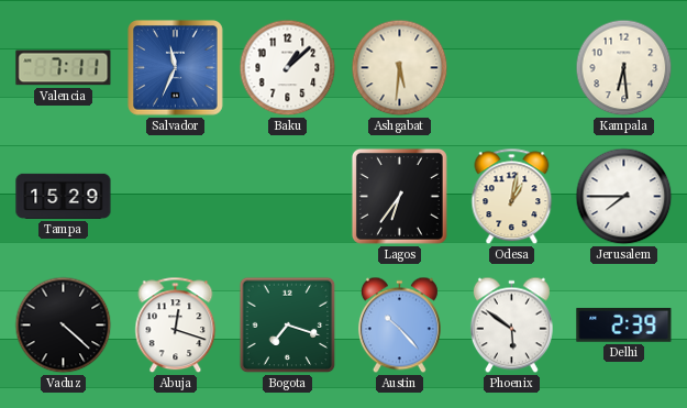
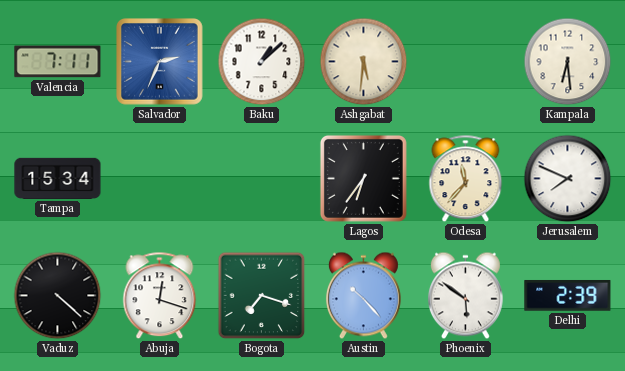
Salvador: 11:34 -> 2:34 (160, 62)
Tampa: 15:29 -> 15:34 (58, 178)
Odesa: 1:02 -> 11:37 (466, 179)
Jerusalem: 7:45 -> 7:49 (568, 179)
